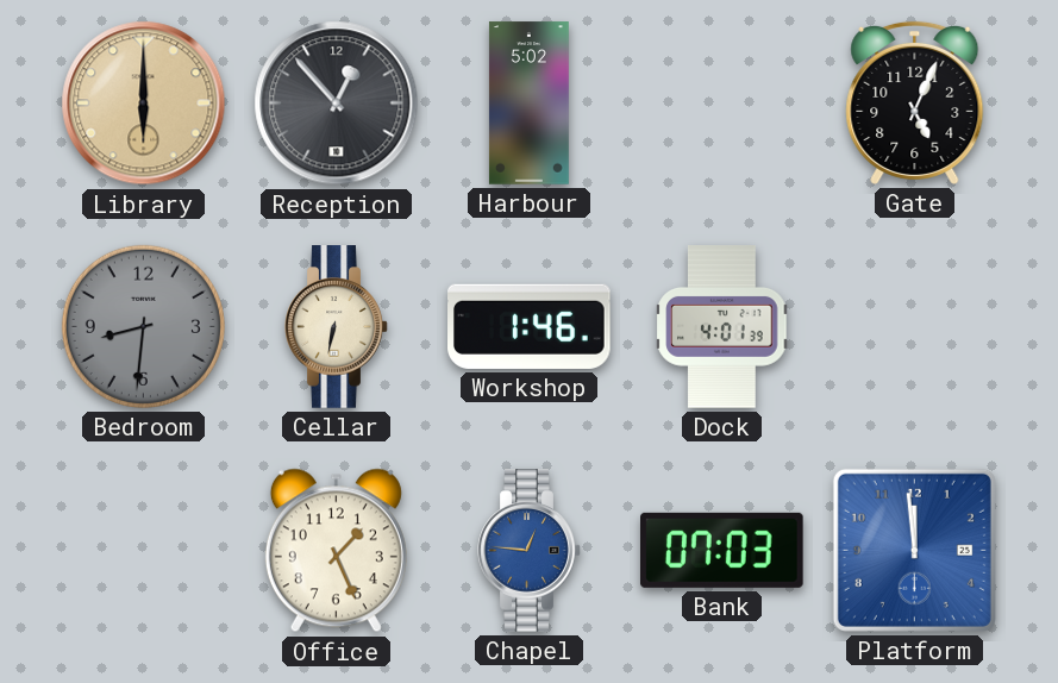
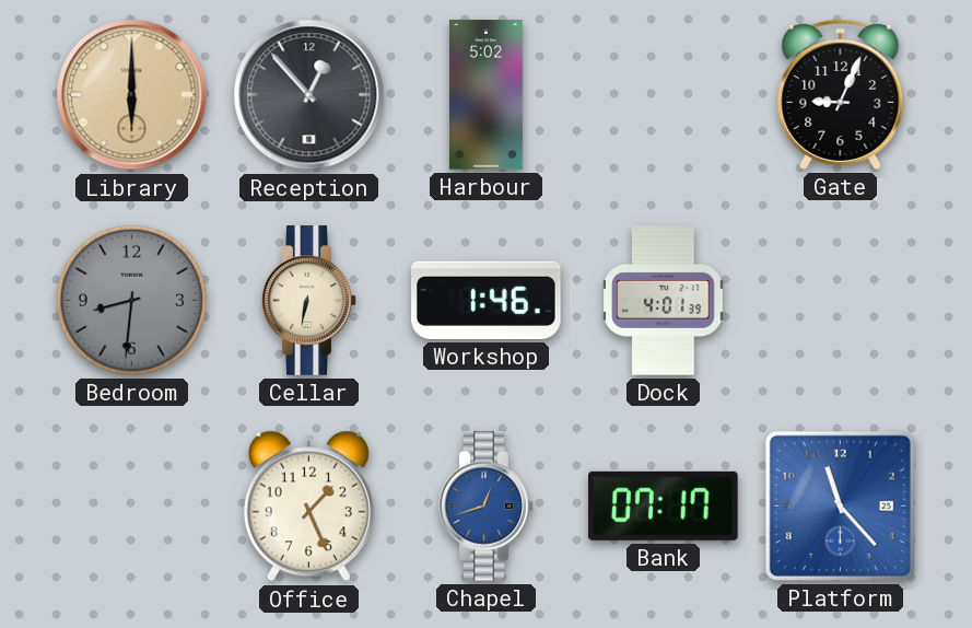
Gate: 5:04 -> 9:04 (841, 94)
Chapel: 12:46 -> 12:42 (487, 507)
Bank: 07:03 -> 07:17 (664, 505)
Platform: 11:59 -> 11:23 (840, 505)
